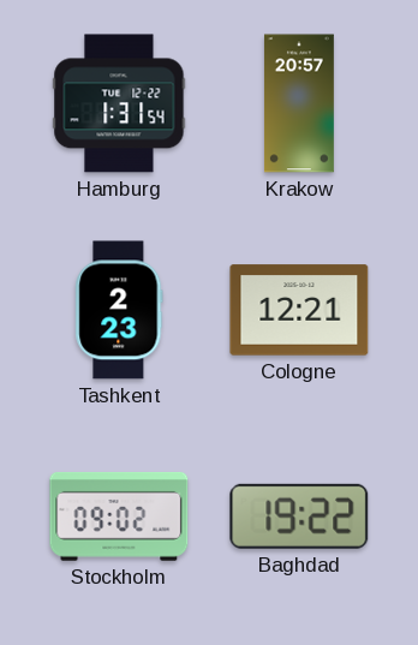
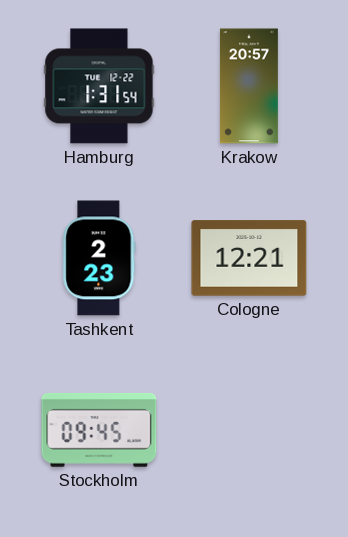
Stockholm: 09:02 -> 09:45 (99, 430)
Baghdad: 19:22 -> none (299, 516)
